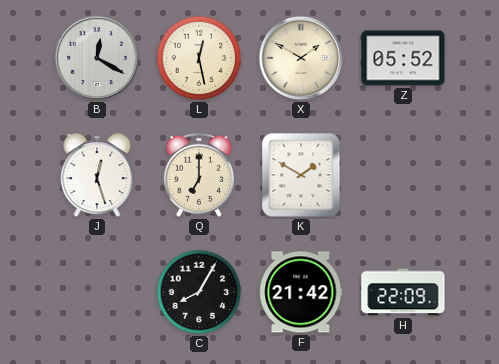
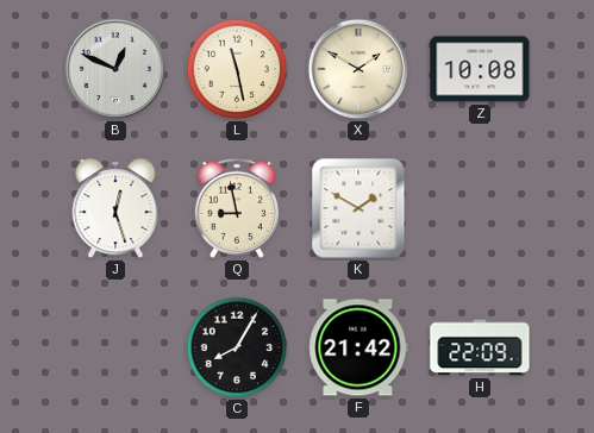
B: 12:20 -> 12:49 (115, 69)
L: 12:28 -> 11:28 (237, 69)
Z: 05:52 -> 10:08 (480, 69)
Q: 7:00 -> 8:58 (237, 208)
